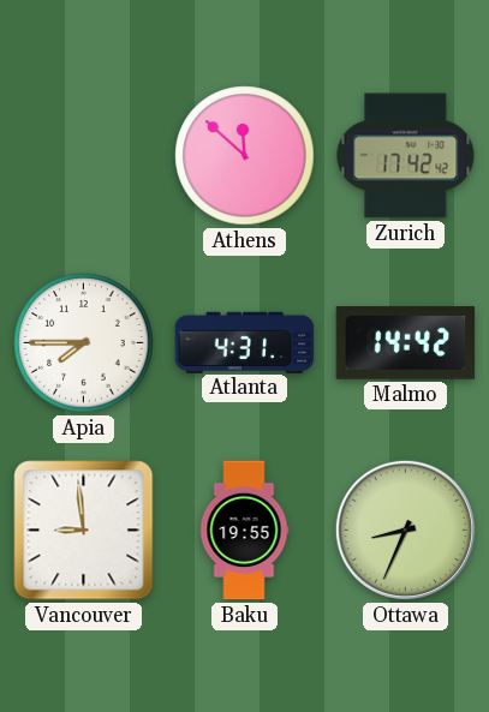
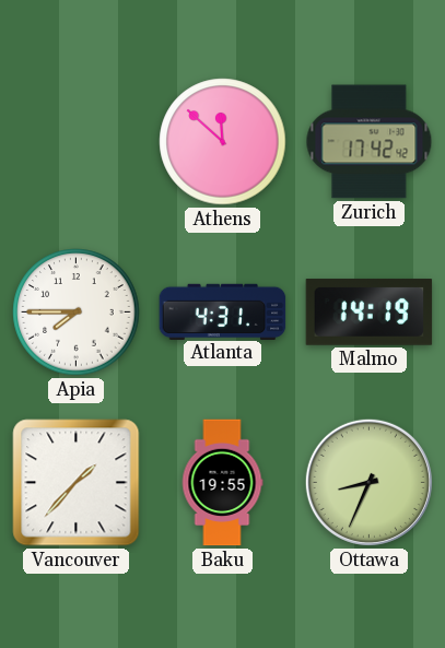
Malmo: 14:42 -> 14:19 (370, 313)
Vancouver: 8:59 -> 1:37 (77, 483)
